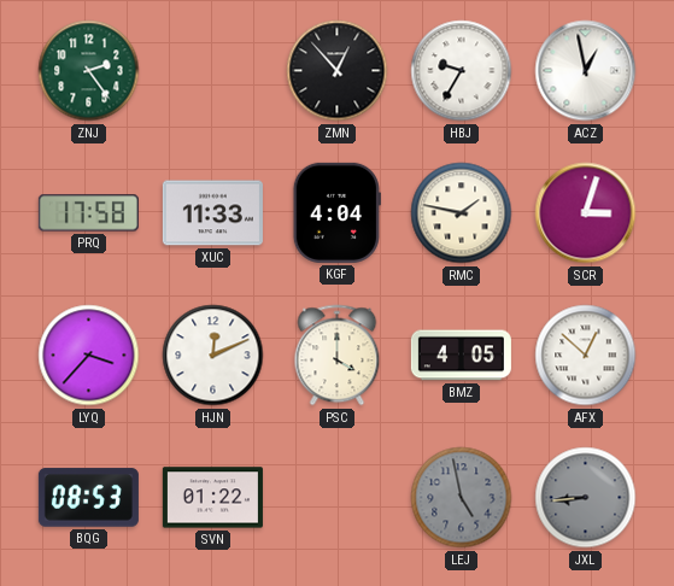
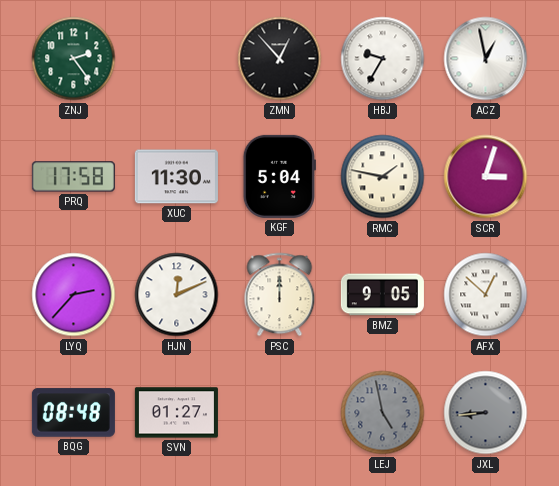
XUC: 11:33 -> 11:30 (176, 177)
KGF: 4:04 -> 5:04 (279, 176)
LYQ: 3:37 -> 2:37 (74, 295)
PSC: 4:00 -> 12:00 (280, 295)
BMZ: 4:05 -> 9:05 (382, 295)
BQG: 08:53 -> 08:48 (73, 413)
SVN: 01:22 -> 01:27 (176, 413)
